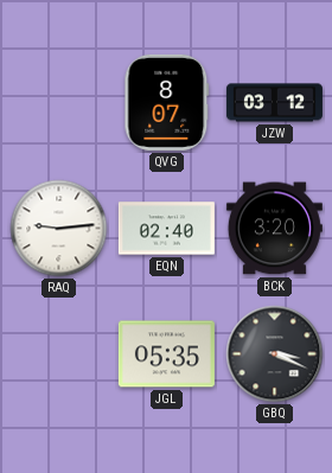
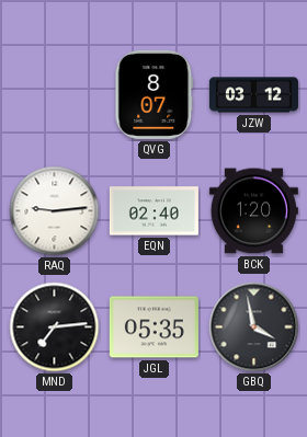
BCK: 3:20 -> 1:20 (253, 211)
MND: none -> 7:14 (55, 327)
GBQ: 3:19 -> 3:58 (254, 327)
